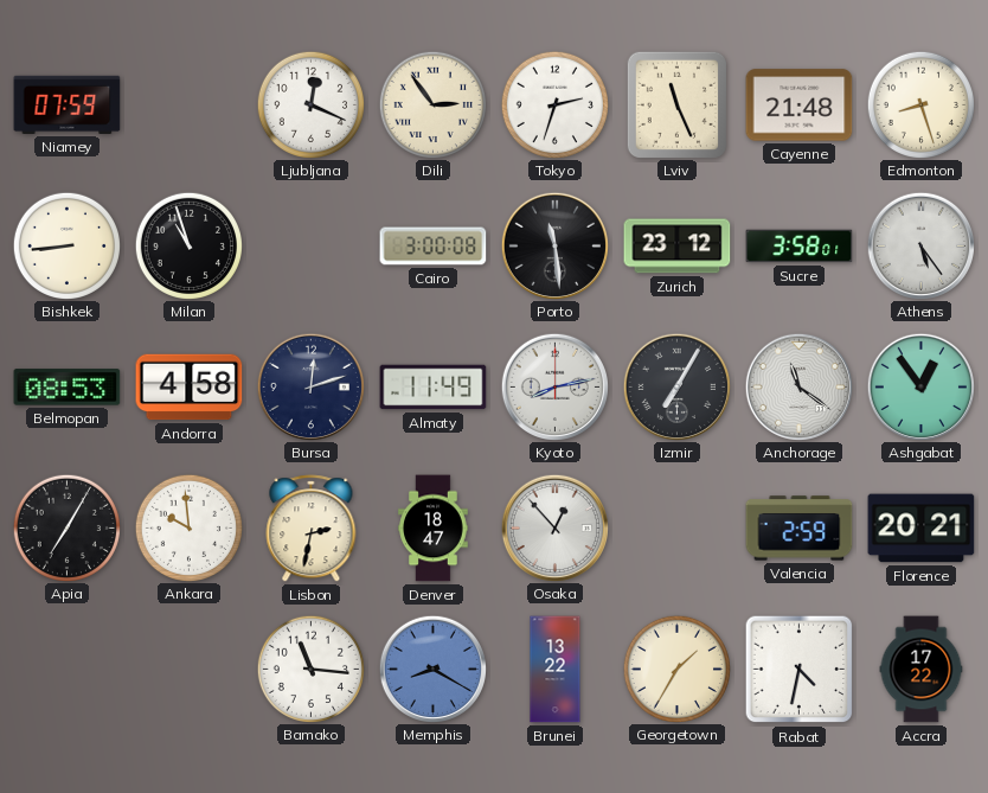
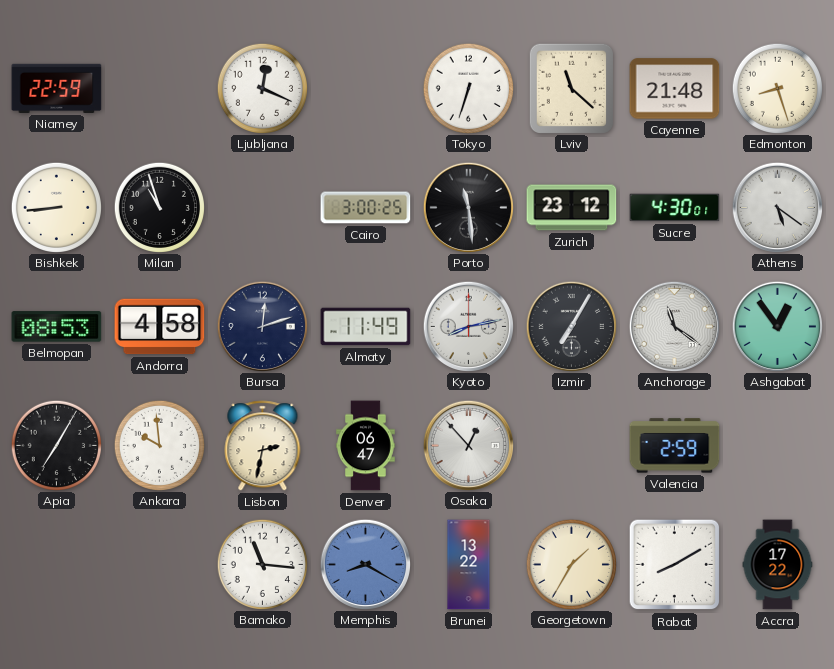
Niamey: 07:59 -> 22:59 (57, 88)
Dili: 2:54 -> none (432, 104)
Tokyo: 2:33 -> 6:33 (468, 88)
Lviv: 11:26 -> 11:22 (571, 88)
Cairo: 3:00:08 -> 3:00:25 (366, 208)
Sucre: 3:58 -> 4:30 (675, 208)
Athens: 5:24 -> 5:21 (777, 207)
Denver: 18:47 -> 06:47 (366, 446)
Florence: 20:21 -> none (922, 529)
Rabat: 4:32 -> 8:10 (675, 565)
